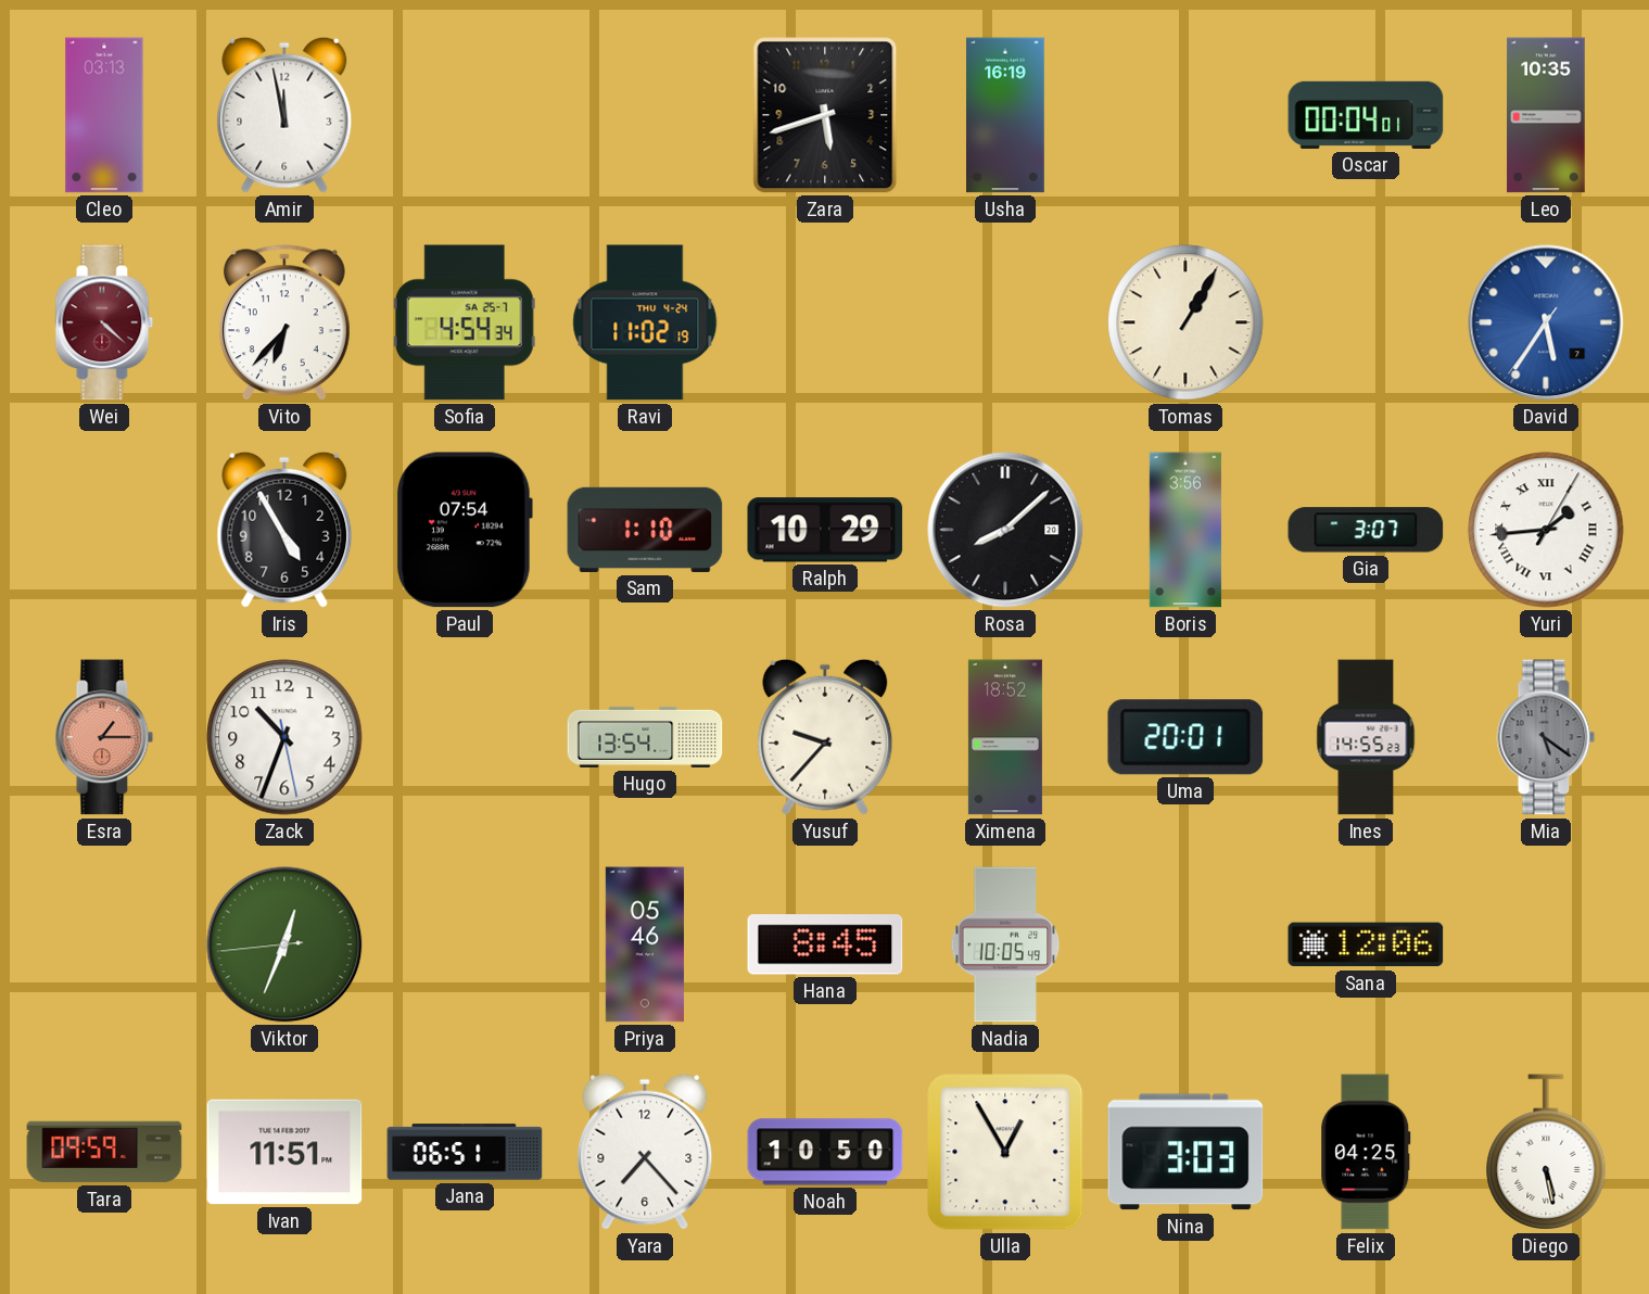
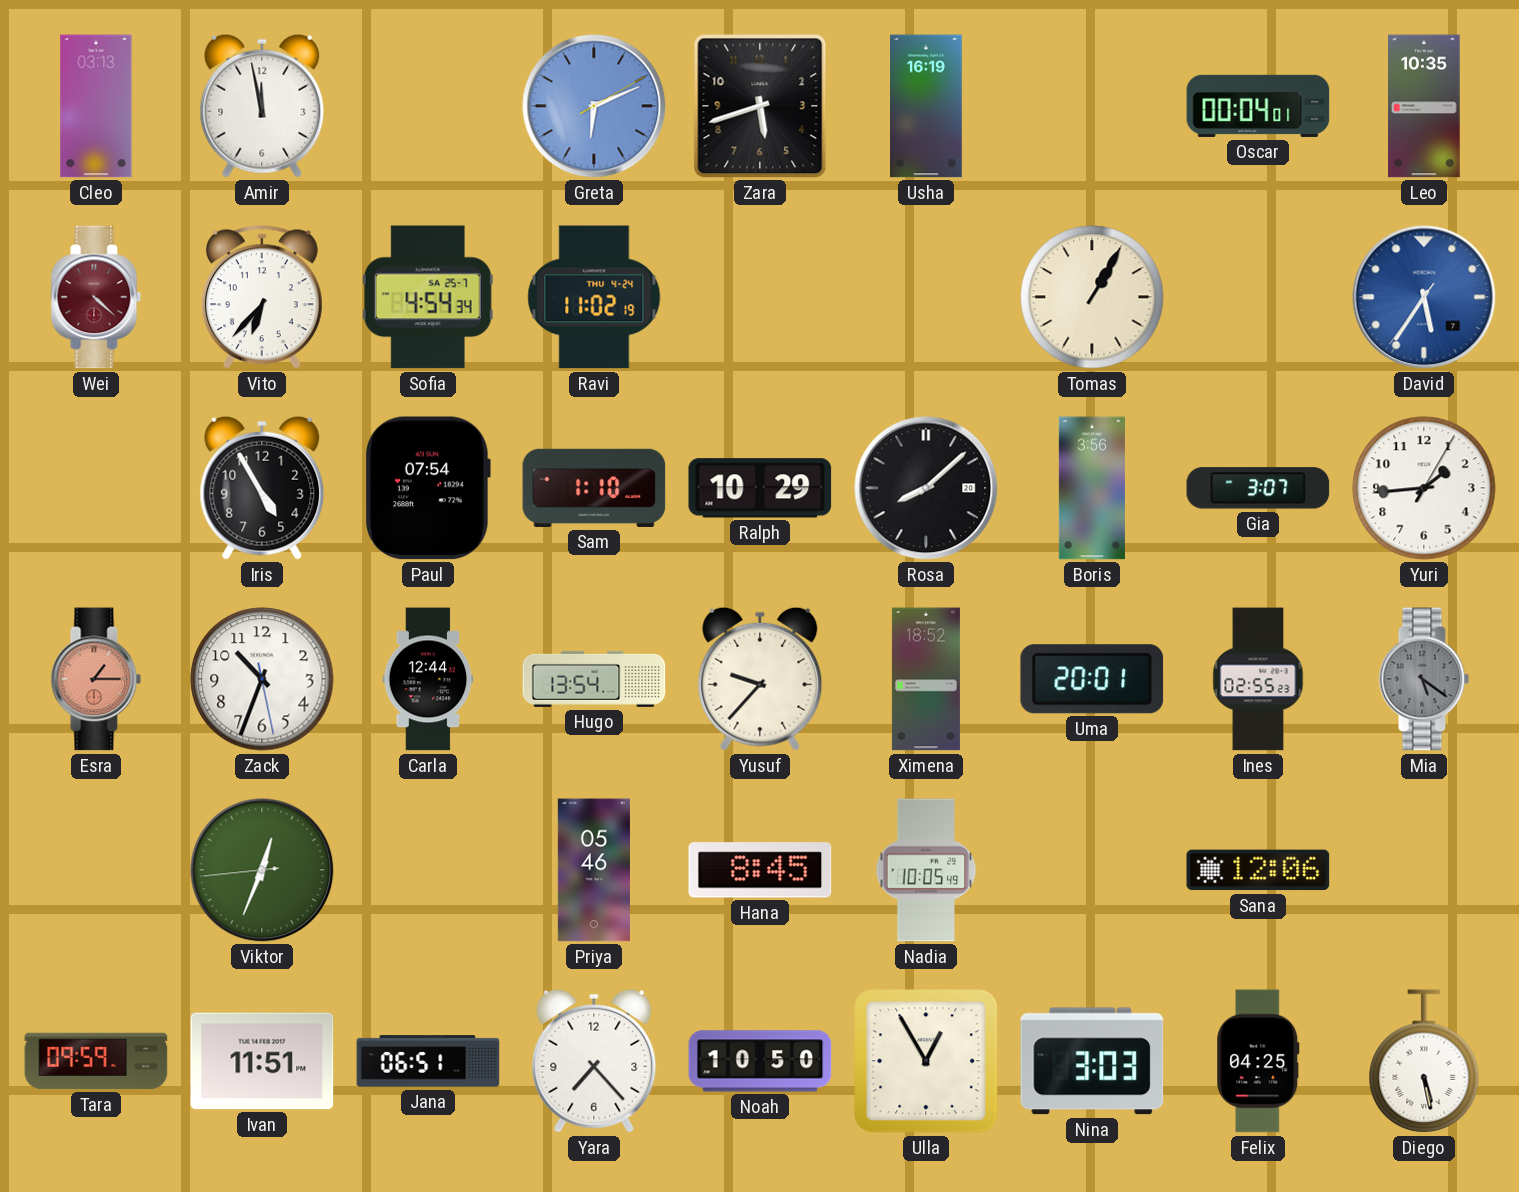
Greta: none -> 6:11 (594, 106)
Yuri numerals: Roman -> Arabic (1424, 488)
Carla: none -> 12:44 (428, 679)
Ines: 14:55 -> 02:55 (1258, 679)
